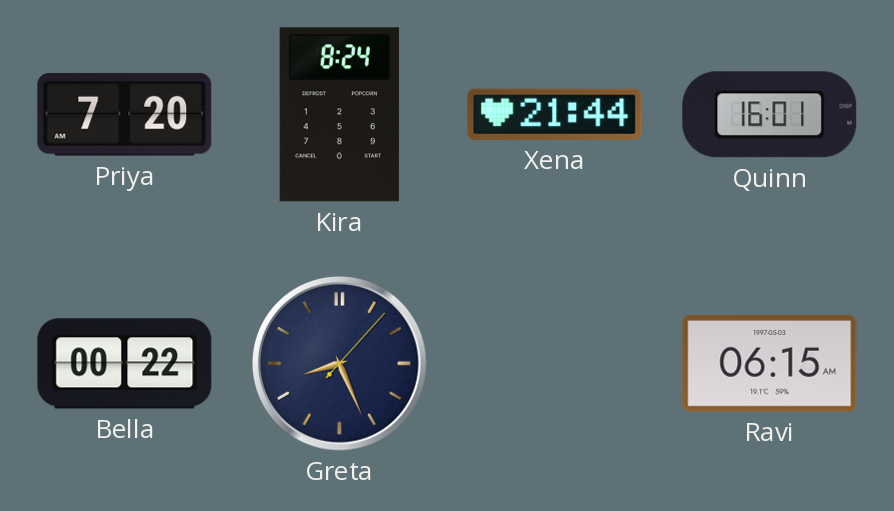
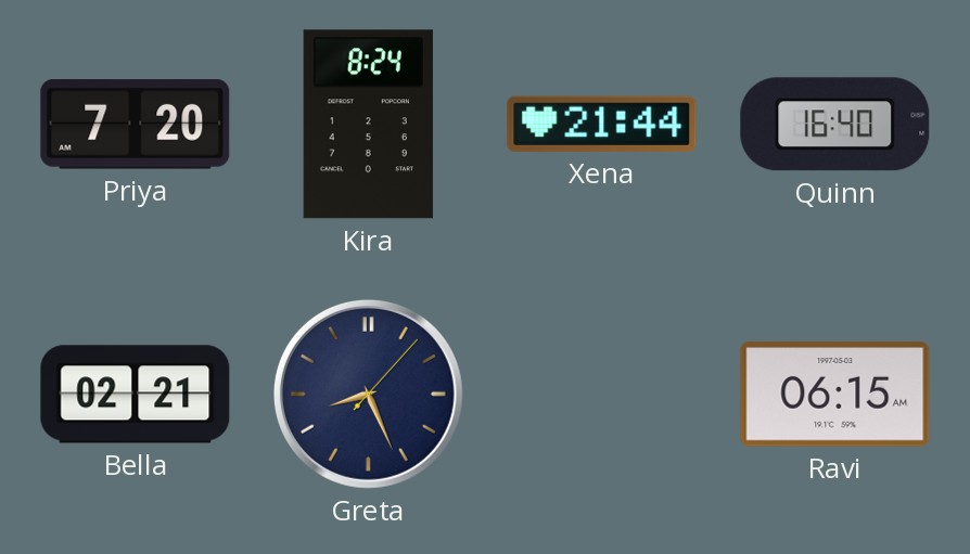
Quinn: 16:01 -> 16:40 (835, 125)
Bella: 00:22 -> 02:21 (136, 395)
